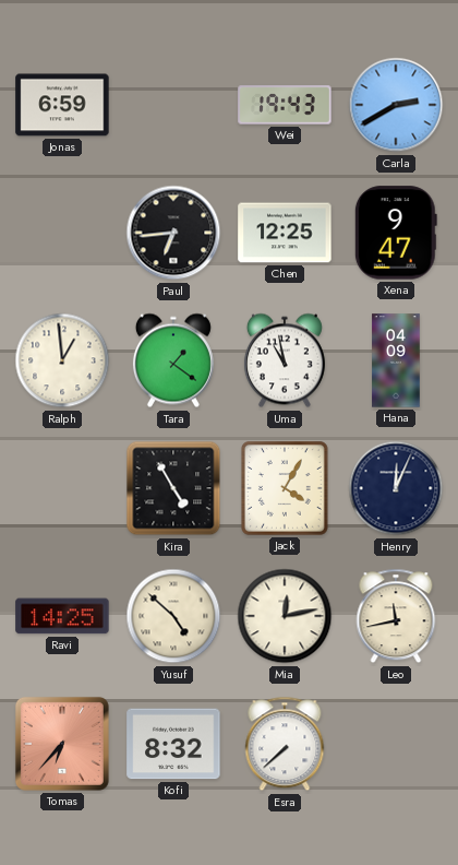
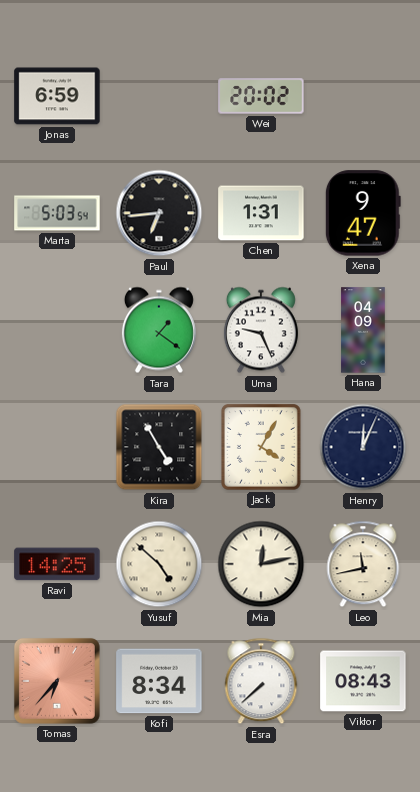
Wei: 19:43 -> 20:02 (261, 96)
Carla: 2:40 -> none (396, 105)
Marta: none -> 5:03 (57, 213)
Chen: 12:25 -> 1:31 (261, 213)
Ralph: 12:59 -> none (62, 360)
Uma: 10:58 -> 9:26 (261, 330)
Kofi: 8:32 -> 8:34 (159, 681)
Viktor: none -> 08:43 (363, 681)
